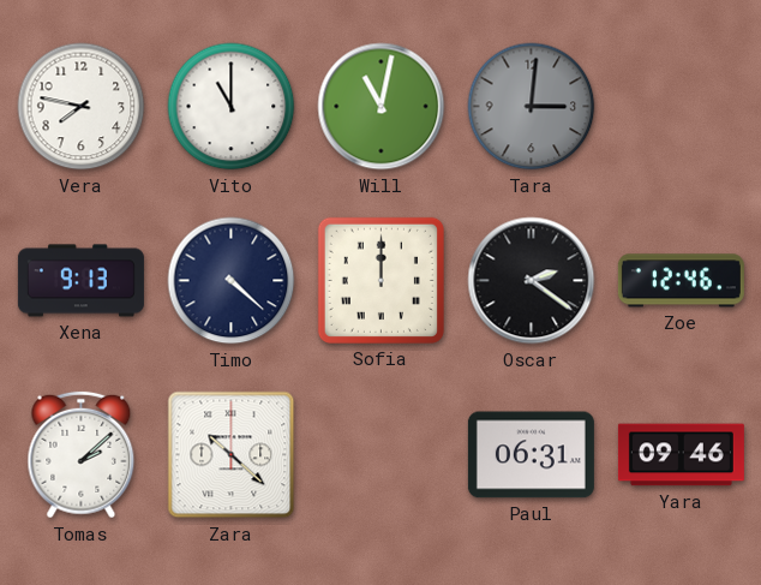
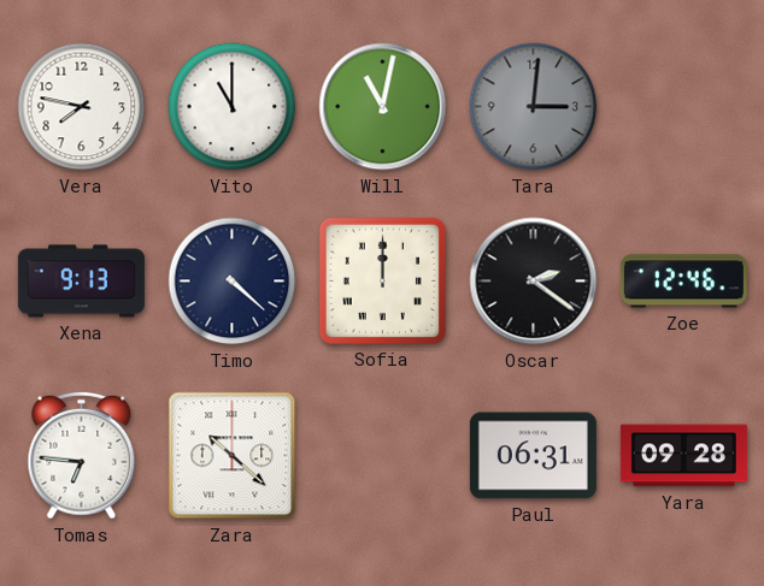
Tomas: 2:08 -> 6:46 (82, 456)
Yara: 09:46 -> 09:28 (683, 456)
